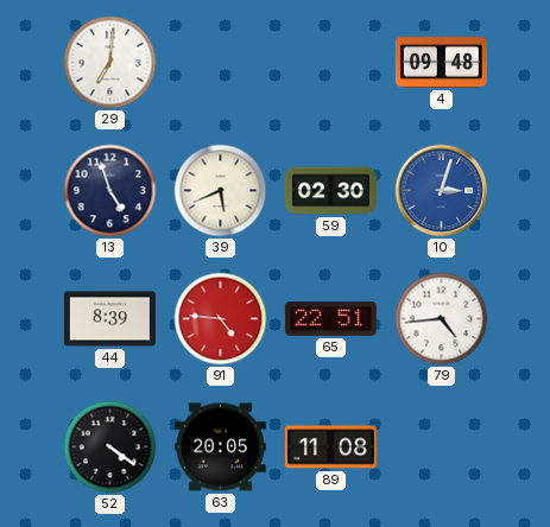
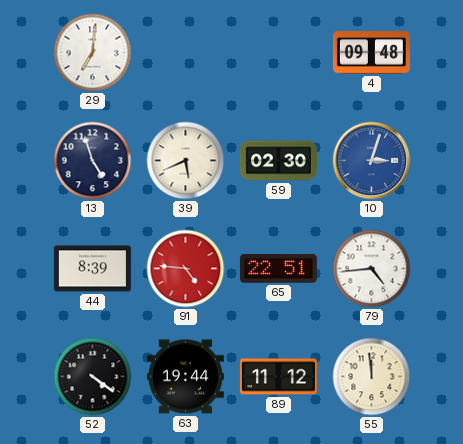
63: 20:05 -> 19:44 (185, 377)
89: 11:08 -> 11:12 (278, 377)
55: none -> 11:59 (372, 377)
